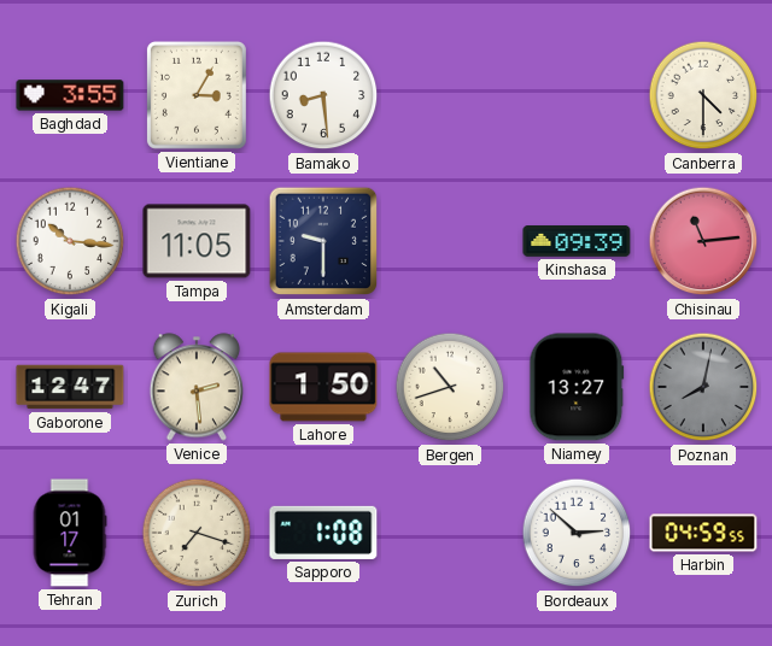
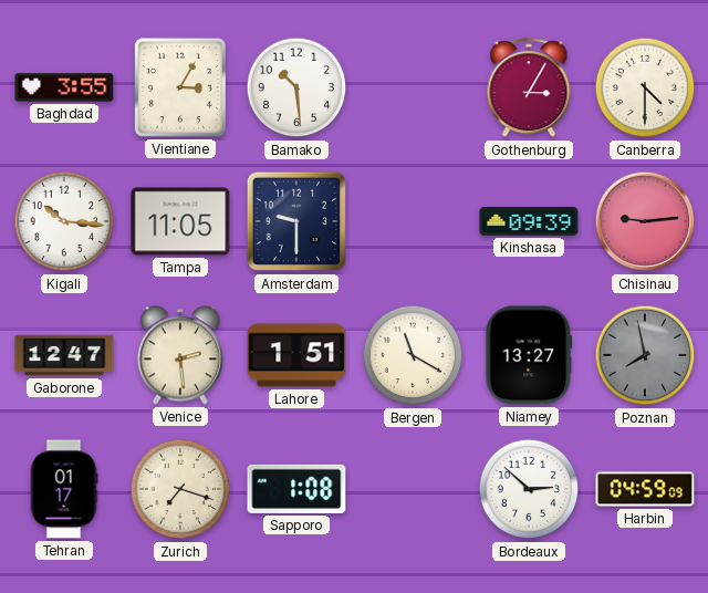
Bamako: 8:29 -> 10:29 (296, 87)
Gothenburg: none -> 3:05 (529, 89)
Chisinau: 11:14 -> 9:14 (645, 221)
Lahore: 1:50 -> 1:51 (296, 355)
Bergen: 10:42 -> 11:20 (413, 355)
Poznan: 8:02 -> 7:58 (645, 355)
Harbin: 04:59:55 -> 04:59:09 (645, 489)
